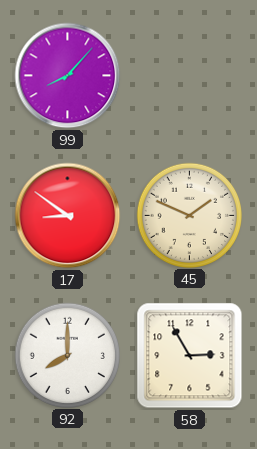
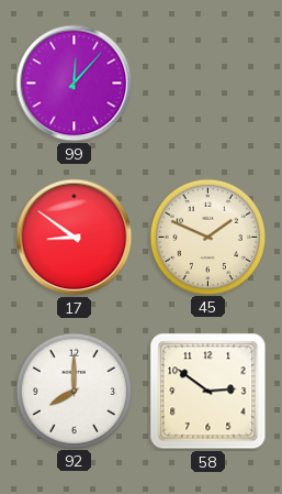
99: 8:07 -> 12:07 (75, 84)
58: 2:55 -> 2:51 (208, 392)
